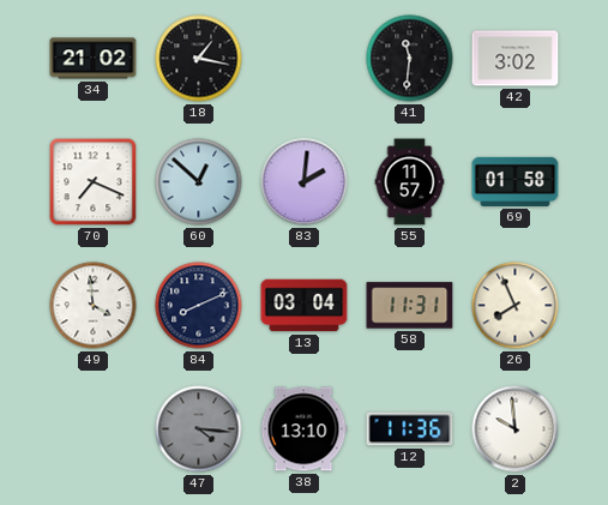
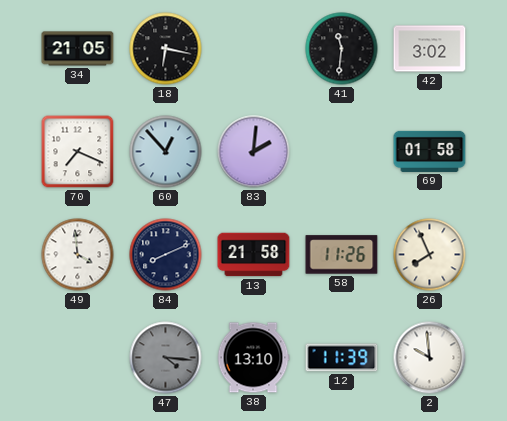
34: 21:02 -> 21:05 (78, 49)
18: 1:17 -> 6:17 (166, 49)
60: 12:52 -> 12:53 (166, 152)
55: 11:57 -> none (410, 182)
13: 03:04 -> 21:58 (254, 255)
58: 11:31 -> 11:26 (342, 255)
12: 11:36 -> 11:39 (342, 358)
